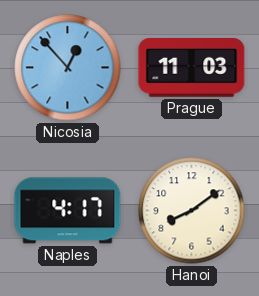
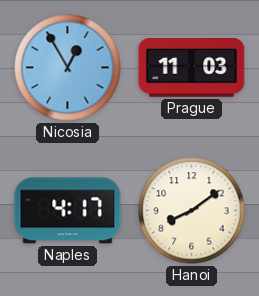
Nicosia: 12:53 -> 12:55 (68, 68)
